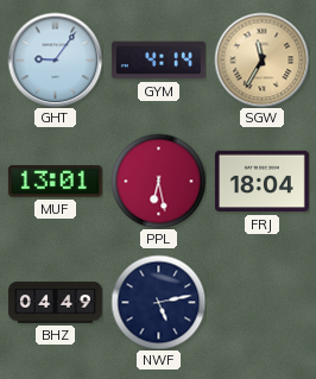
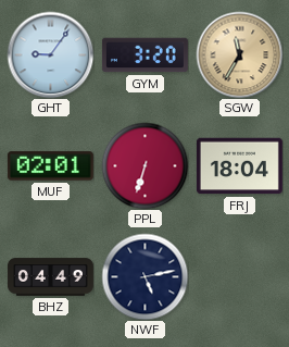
GYM: 4:14 -> 3:20 (144, 55)
MUF: 13:01 -> 02:01 (50, 166)
PPL: 6:28 -> 6:33 (144, 165)
